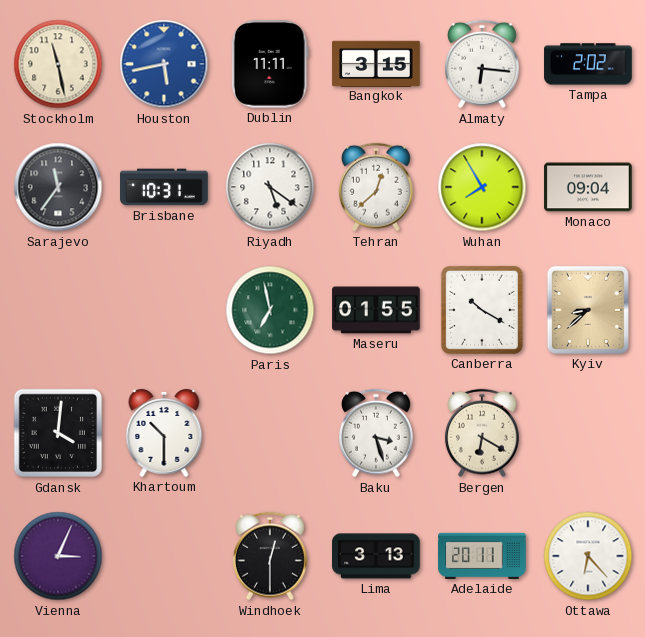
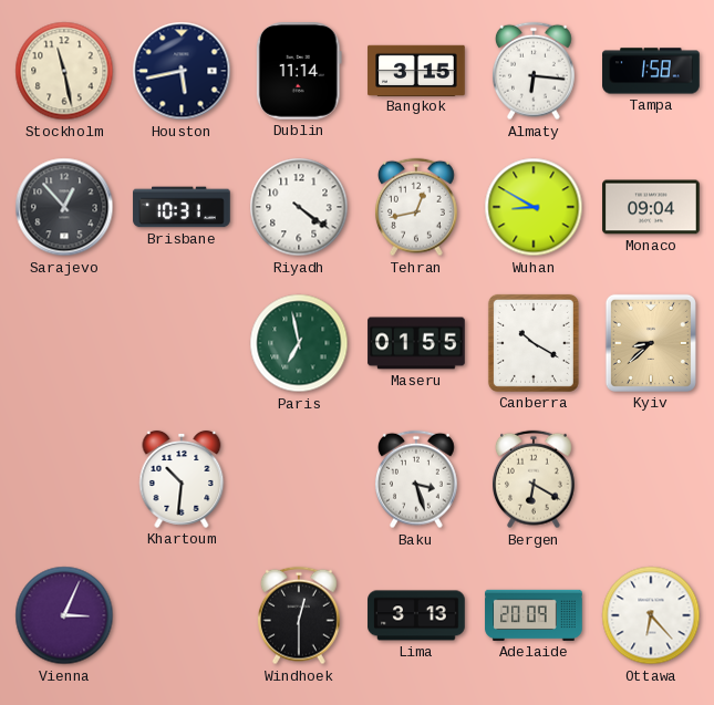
Houston dial: blue -> navy (182, 71)
Dublin: 11:11 -> 11:14 (299, 72)
Tampa: 2:02 -> 1:58 (651, 71)
Sarajevo: 11:36 -> 12:53 (64, 207)
Riyadh: 5:21 -> 4:21 (299, 207)
Tehran: 12:38 -> 12:43 (416, 207)
Wuhan: 7:55 -> 8:50 (534, 207)
Gdansk: 4:01 -> none (58, 433)
Khartoum: 10:30 -> 10:31 (182, 479)
Adelaide: 20:11 -> 20:09 (534, 615)
